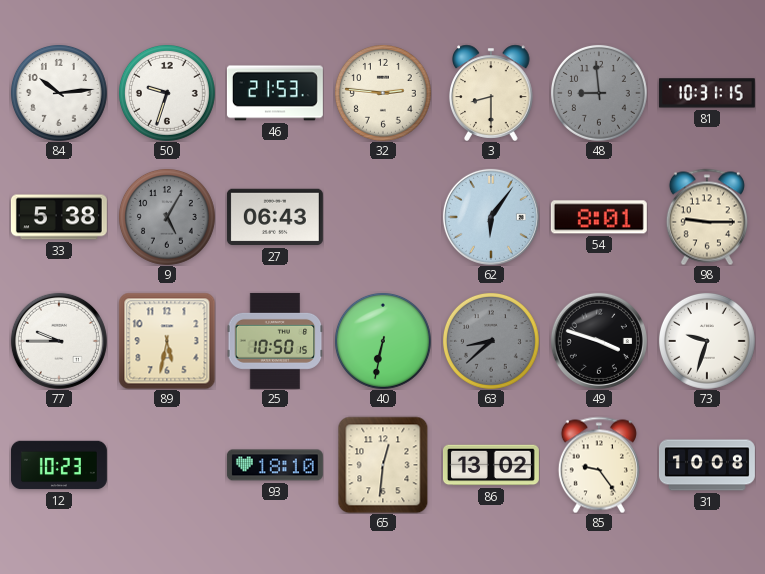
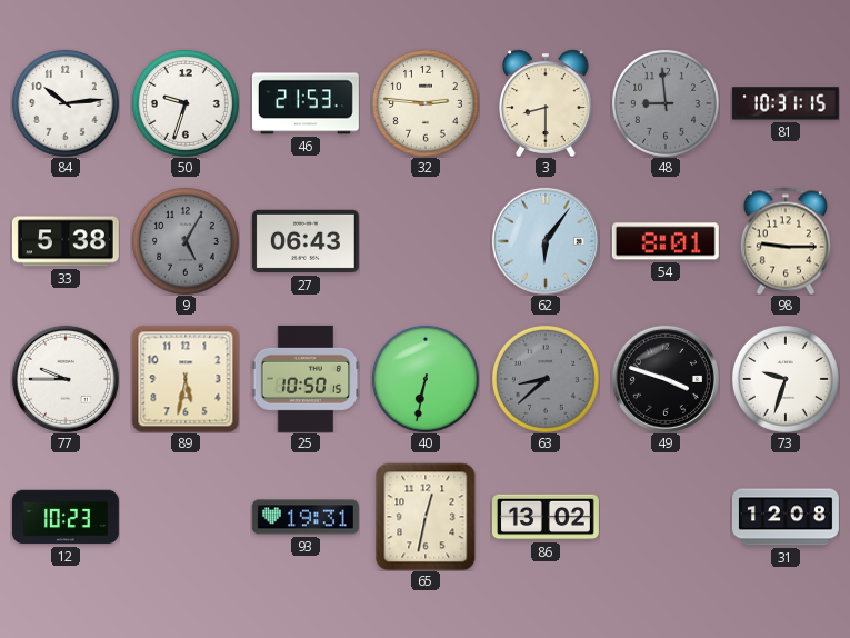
93: 18:10 -> 19:31 (306, 517)
65: 12:31 -> 12:32 (426, 517)
85: 9:24 -> none (599, 465)
31: 10:08 -> 12:08 (786, 517)
